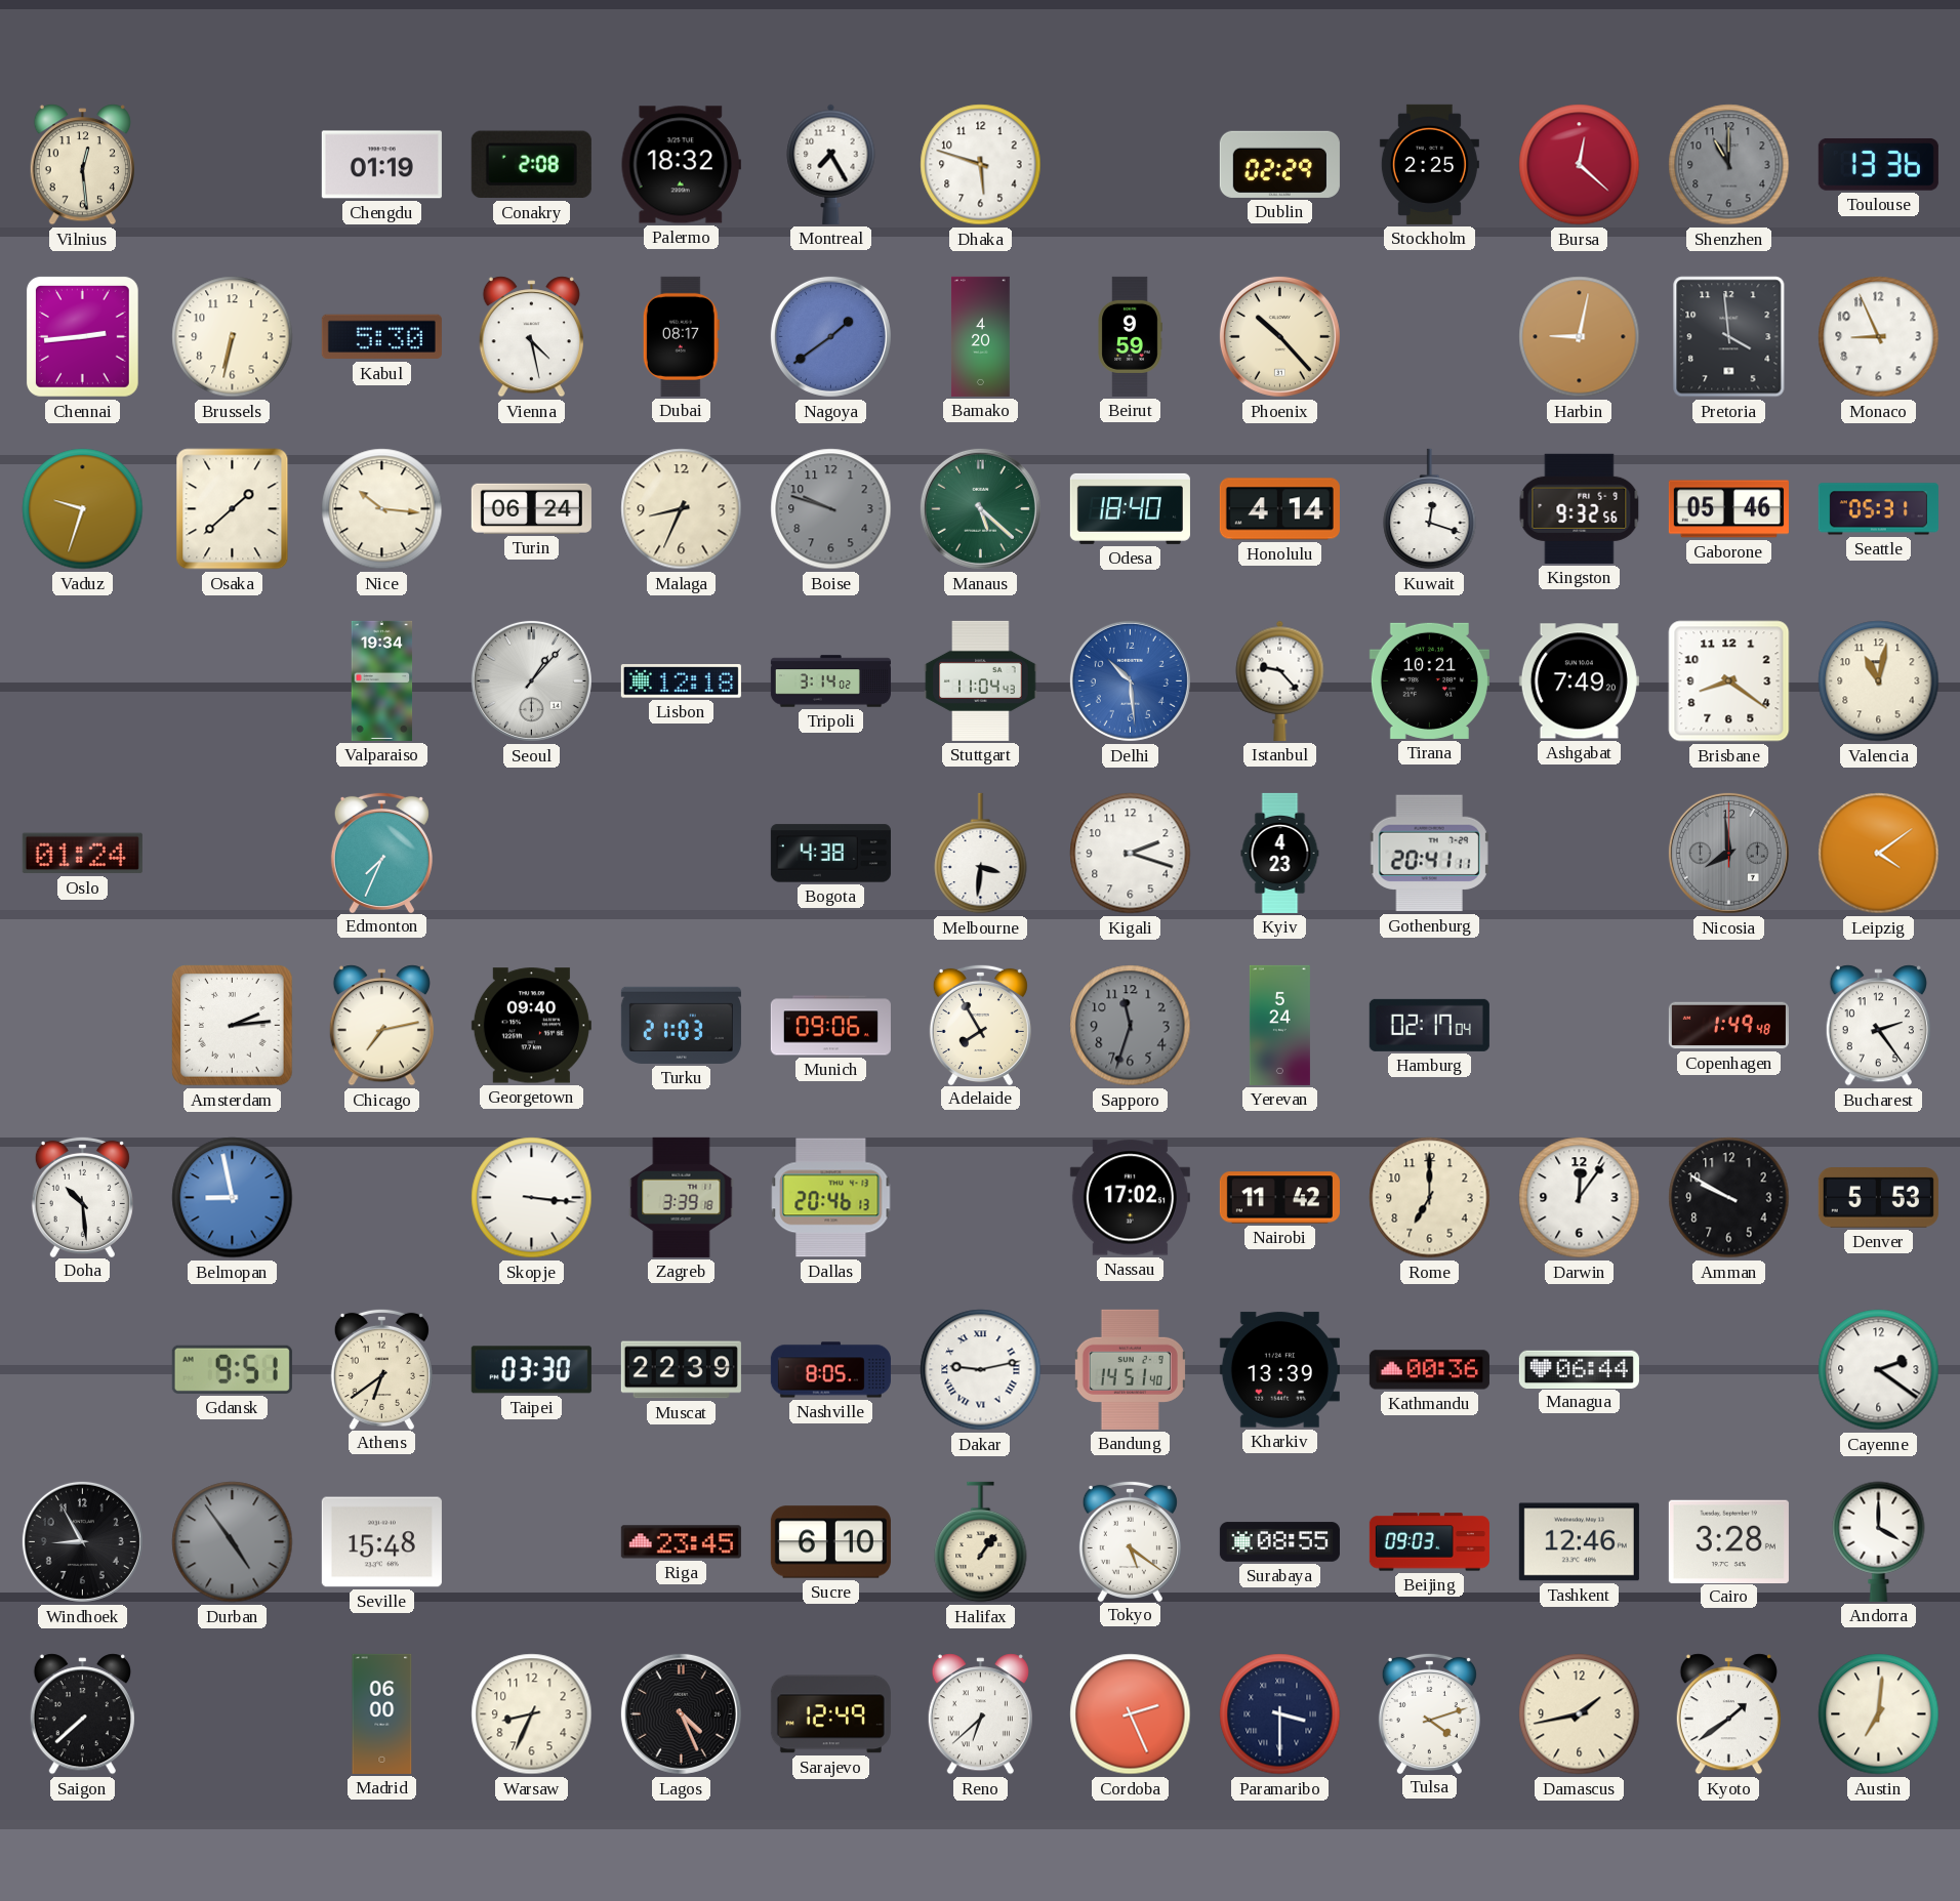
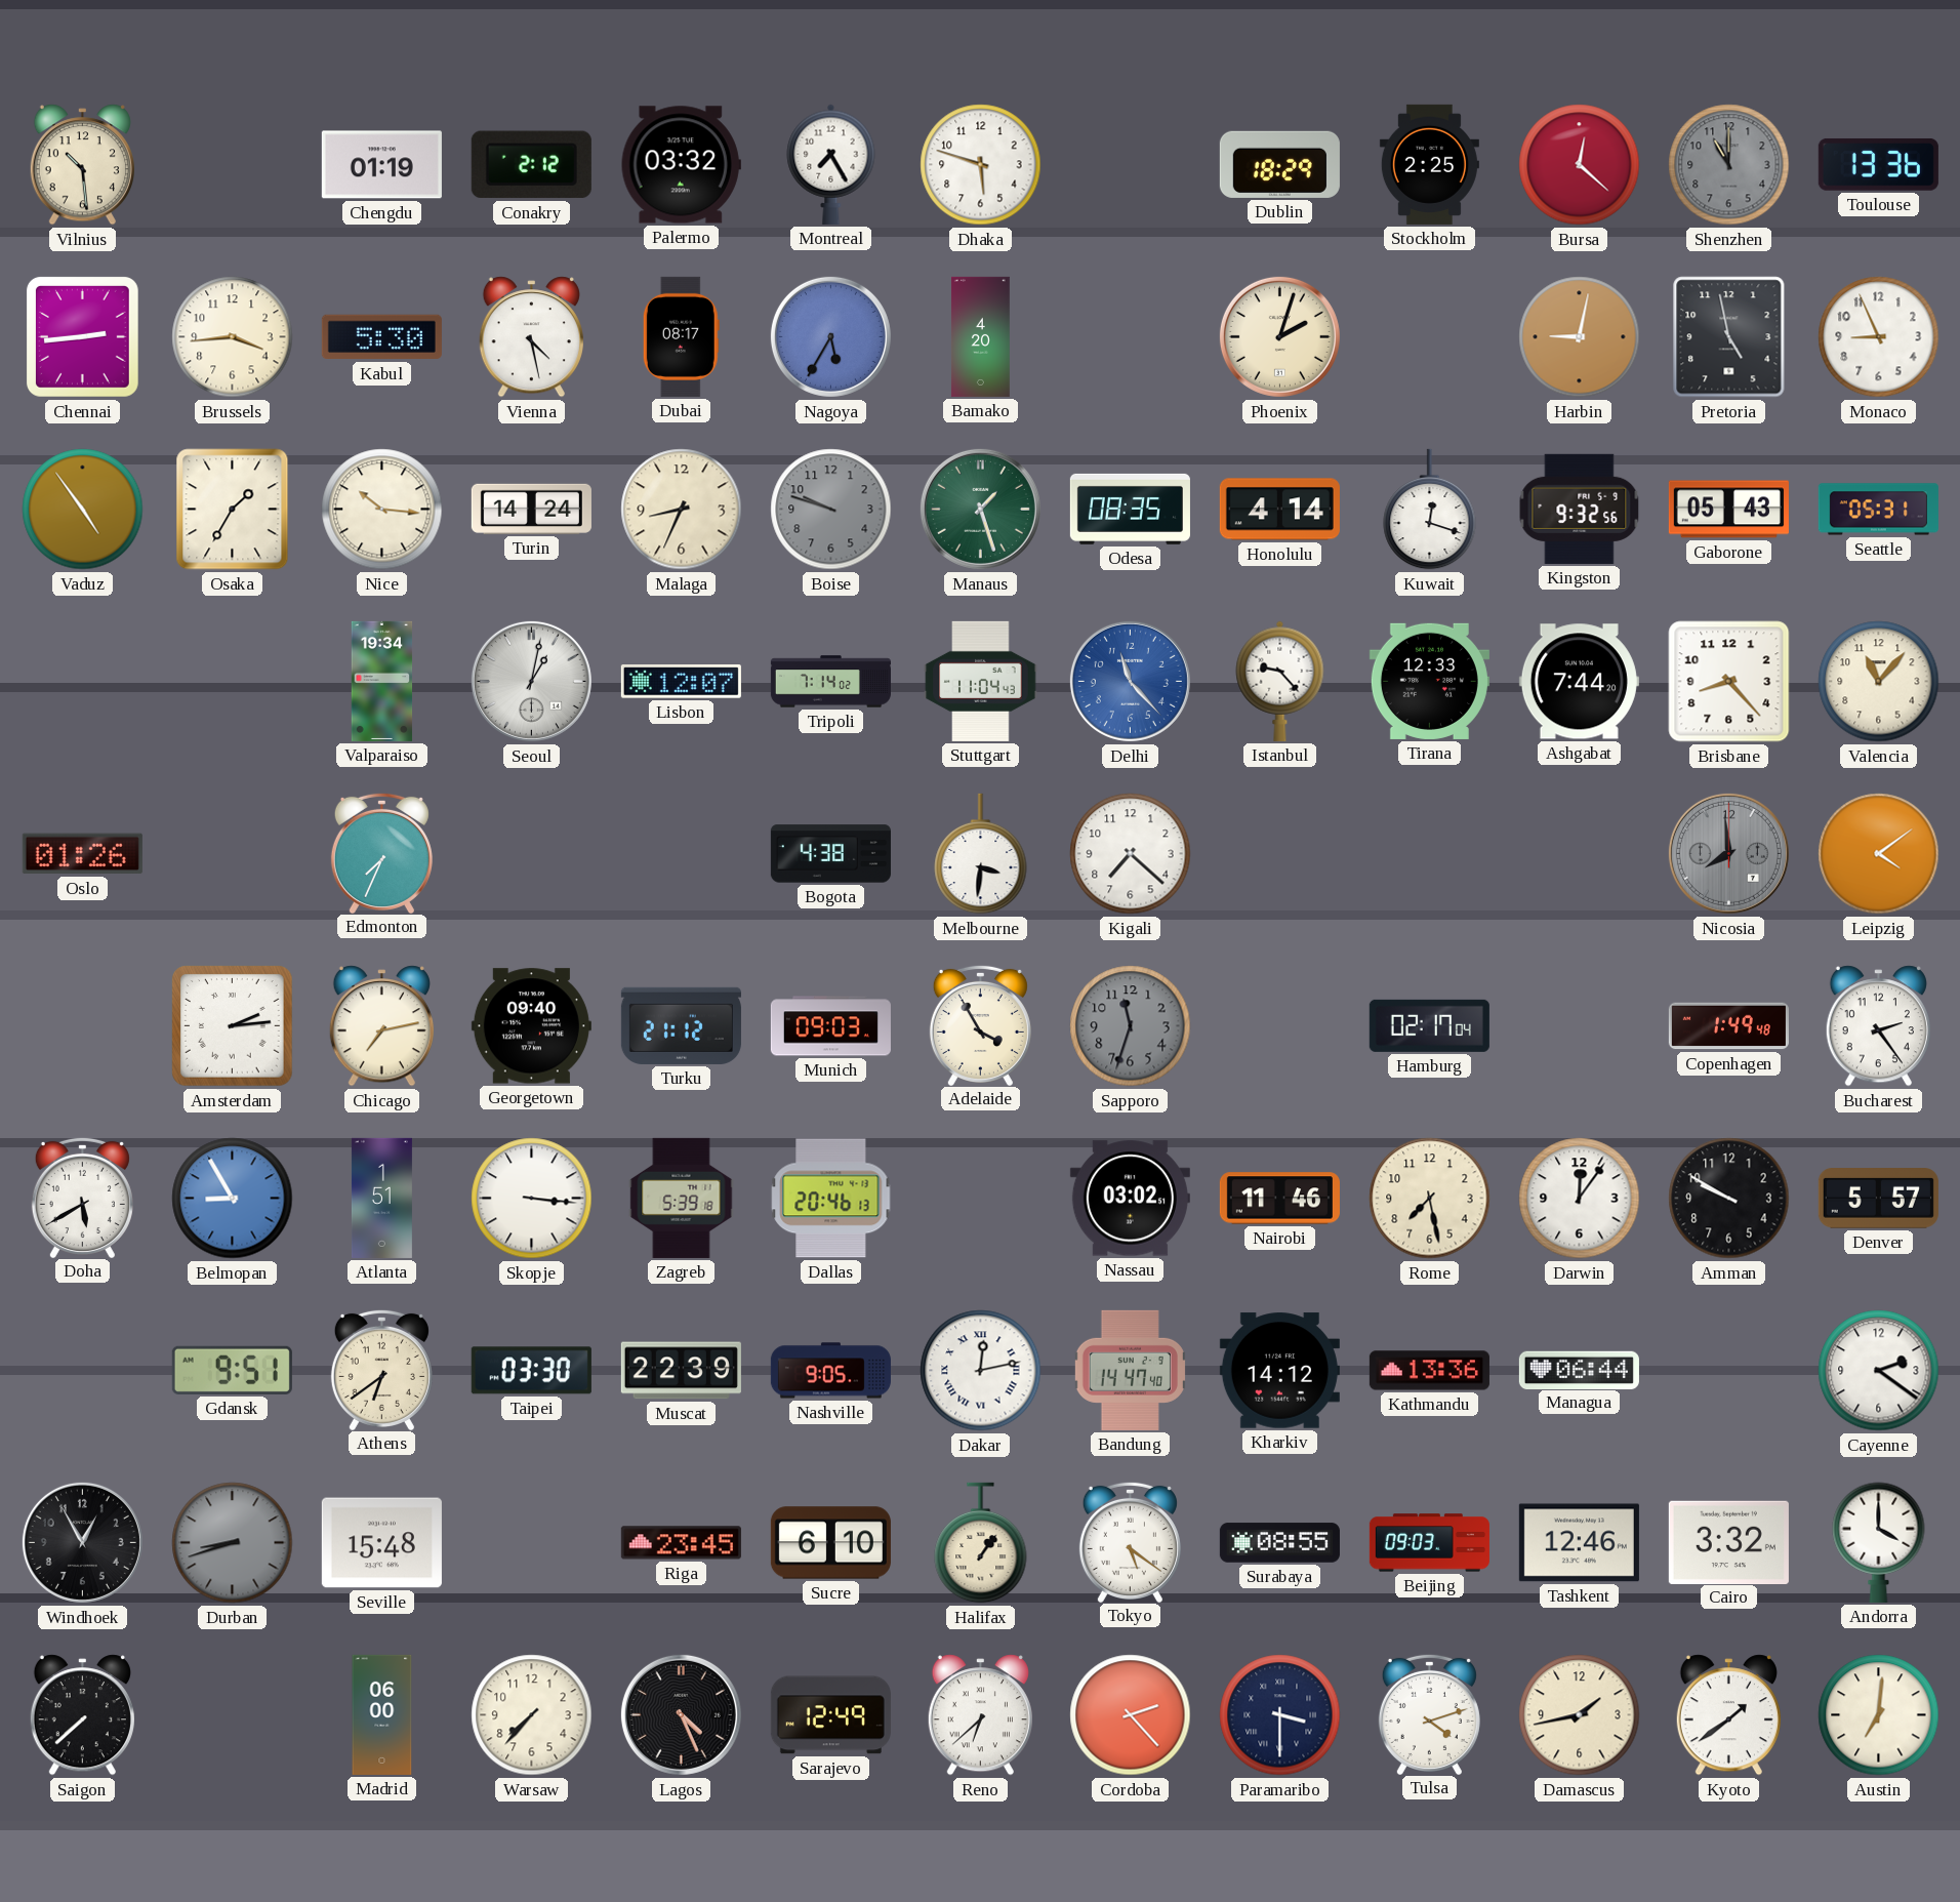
Vilnius: 12:29 -> 10:29 (82, 165)
Conakry: 2:08 -> 2:12 (531, 165)
Palermo: 18:32 -> 03:32 (681, 165)
Dublin: 02:29 -> 18:29 (1279, 164)
Brussels: 6:32 -> 3:44 (233, 337)
Nagoya: 1:39 -> 5:35 (830, 336)
Beirut: 9:59 -> none (1130, 336)
Phoenix: 10:23 -> 2:03 (1279, 336)
Pretoria: 3:59 -> 4:58 (1729, 337)
Vaduz: 9:33 -> 4:54 (83, 510)
Osaka: 1:38 -> 1:35 (233, 510)
Turin: 06:24 -> 14:24 (531, 509)
Manaus: 5:22 -> 1:27 (980, 509)
Odesa: 18:40 -> 08:35 (1130, 509)
Gaborone: 05:46 -> 05:43 (1728, 510)
Seoul: 1:07 -> 1:02 (531, 681)
Lisbon: 12:18 -> 12:07 (681, 682)
Tripoli: 3:14 -> 7:14 (830, 682)
Delhi: 10:29 -> 11:23 (1130, 681)
Tirana: 10:21 -> 12:33 (1429, 681)
Ashgabat: 7:49 -> 7:44 (1579, 682)
Brisbane: 8:21 -> 8:23 (1729, 682)
Valencia: 11:02 -> 11:07 (1879, 682)
Oslo: 01:24 -> 01:26 (82, 854)
Kigali: 2:18 -> 7:22 (1131, 854)
Kyiv: 4:23 -> none (1280, 853)
Gothenburg: 20:41 -> none (1429, 854)
Turku: 21:03 -> 21:12 (681, 1025)
Munich: 09:06 -> 09:03 (830, 1026)
Adelaide: 7:55 -> 3:55 (980, 1024)
Yerevan: 5:24 -> none (1279, 1025)
Doha: 10:29 -> 5:40 (82, 1197)
Belmopan: 8:58 -> 8:55 (233, 1199)
Atlanta: none -> 1:51 (381, 1198)
Zagreb: 3:39 -> 5:39 (682, 1198)
Nassau: 17:02 -> 03:02 (1130, 1199)
Nairobi: 11:42 -> 11:46 (1279, 1199)
Rome: 7:00 -> 7:28 (1430, 1199)
Denver: 5:53 -> 5:57 (1878, 1199)
Nashville: 8:05 -> 9:05 (830, 1371)
Dakar: 9:13 -> 12:13 (981, 1371)
Bandung: 14:51 -> 14:47 (1130, 1370)
Kharkiv: 13:39 -> 14:12 (1279, 1371)
Kathmandu: 00:36 -> 13:36 (1429, 1371)
Windhoek: 8:55 -> 12:55 (82, 1542)
Durban: 4:54 -> 8:42 (233, 1543)
Cairo: 3:28 -> 3:32 (1728, 1542)
Warsaw: 8:34 -> 7:37 (532, 1715)
Cordoba: 2:26 -> 2:23 (1131, 1715)
